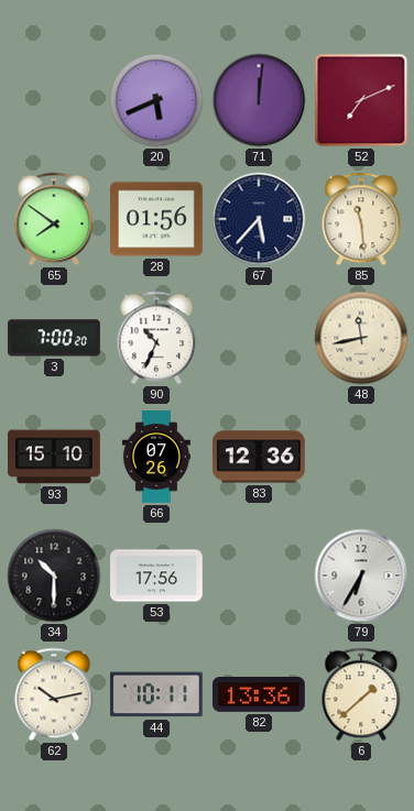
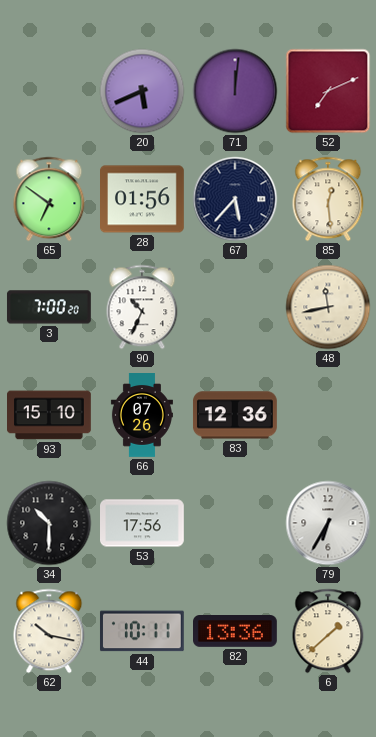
65: 7:51 -> 6:51 (49, 199)
85: 11:29 -> 12:29 (328, 199)
62: 10:13 -> 10:17 (49, 631)
